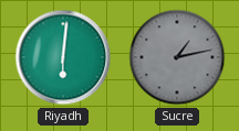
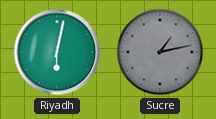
Riyadh: 6:01 -> 6:02 (57, 52)
